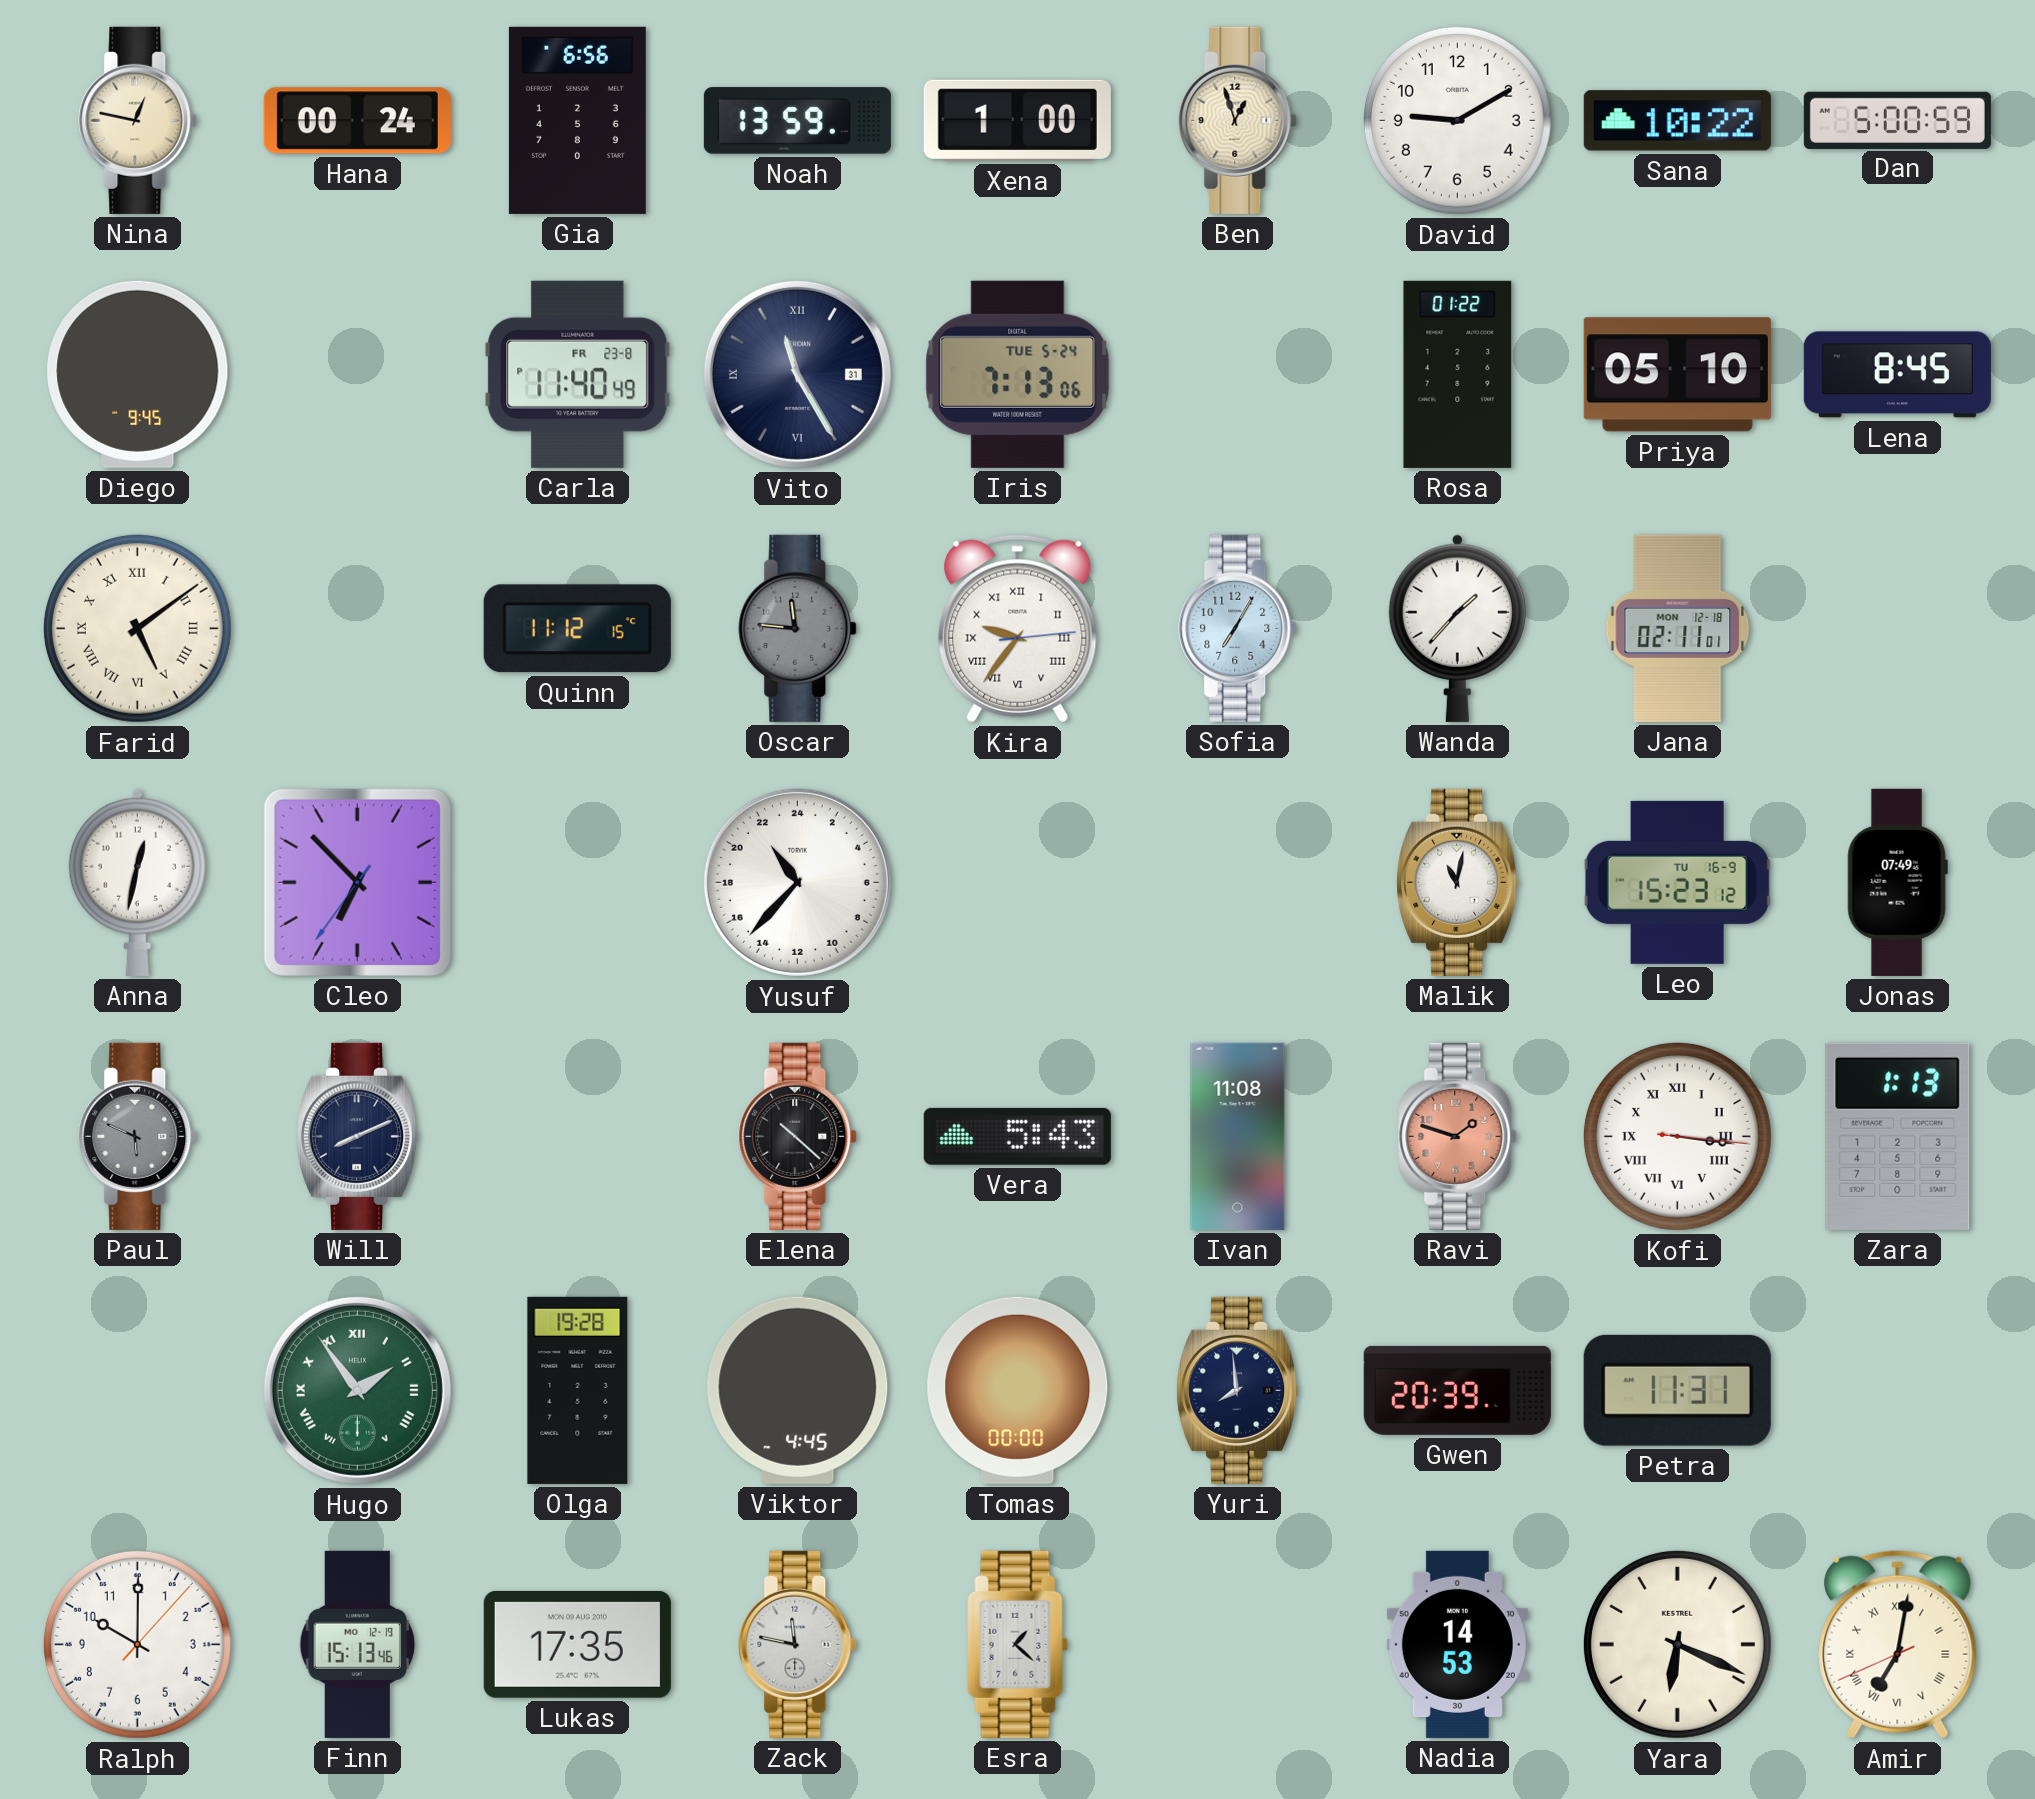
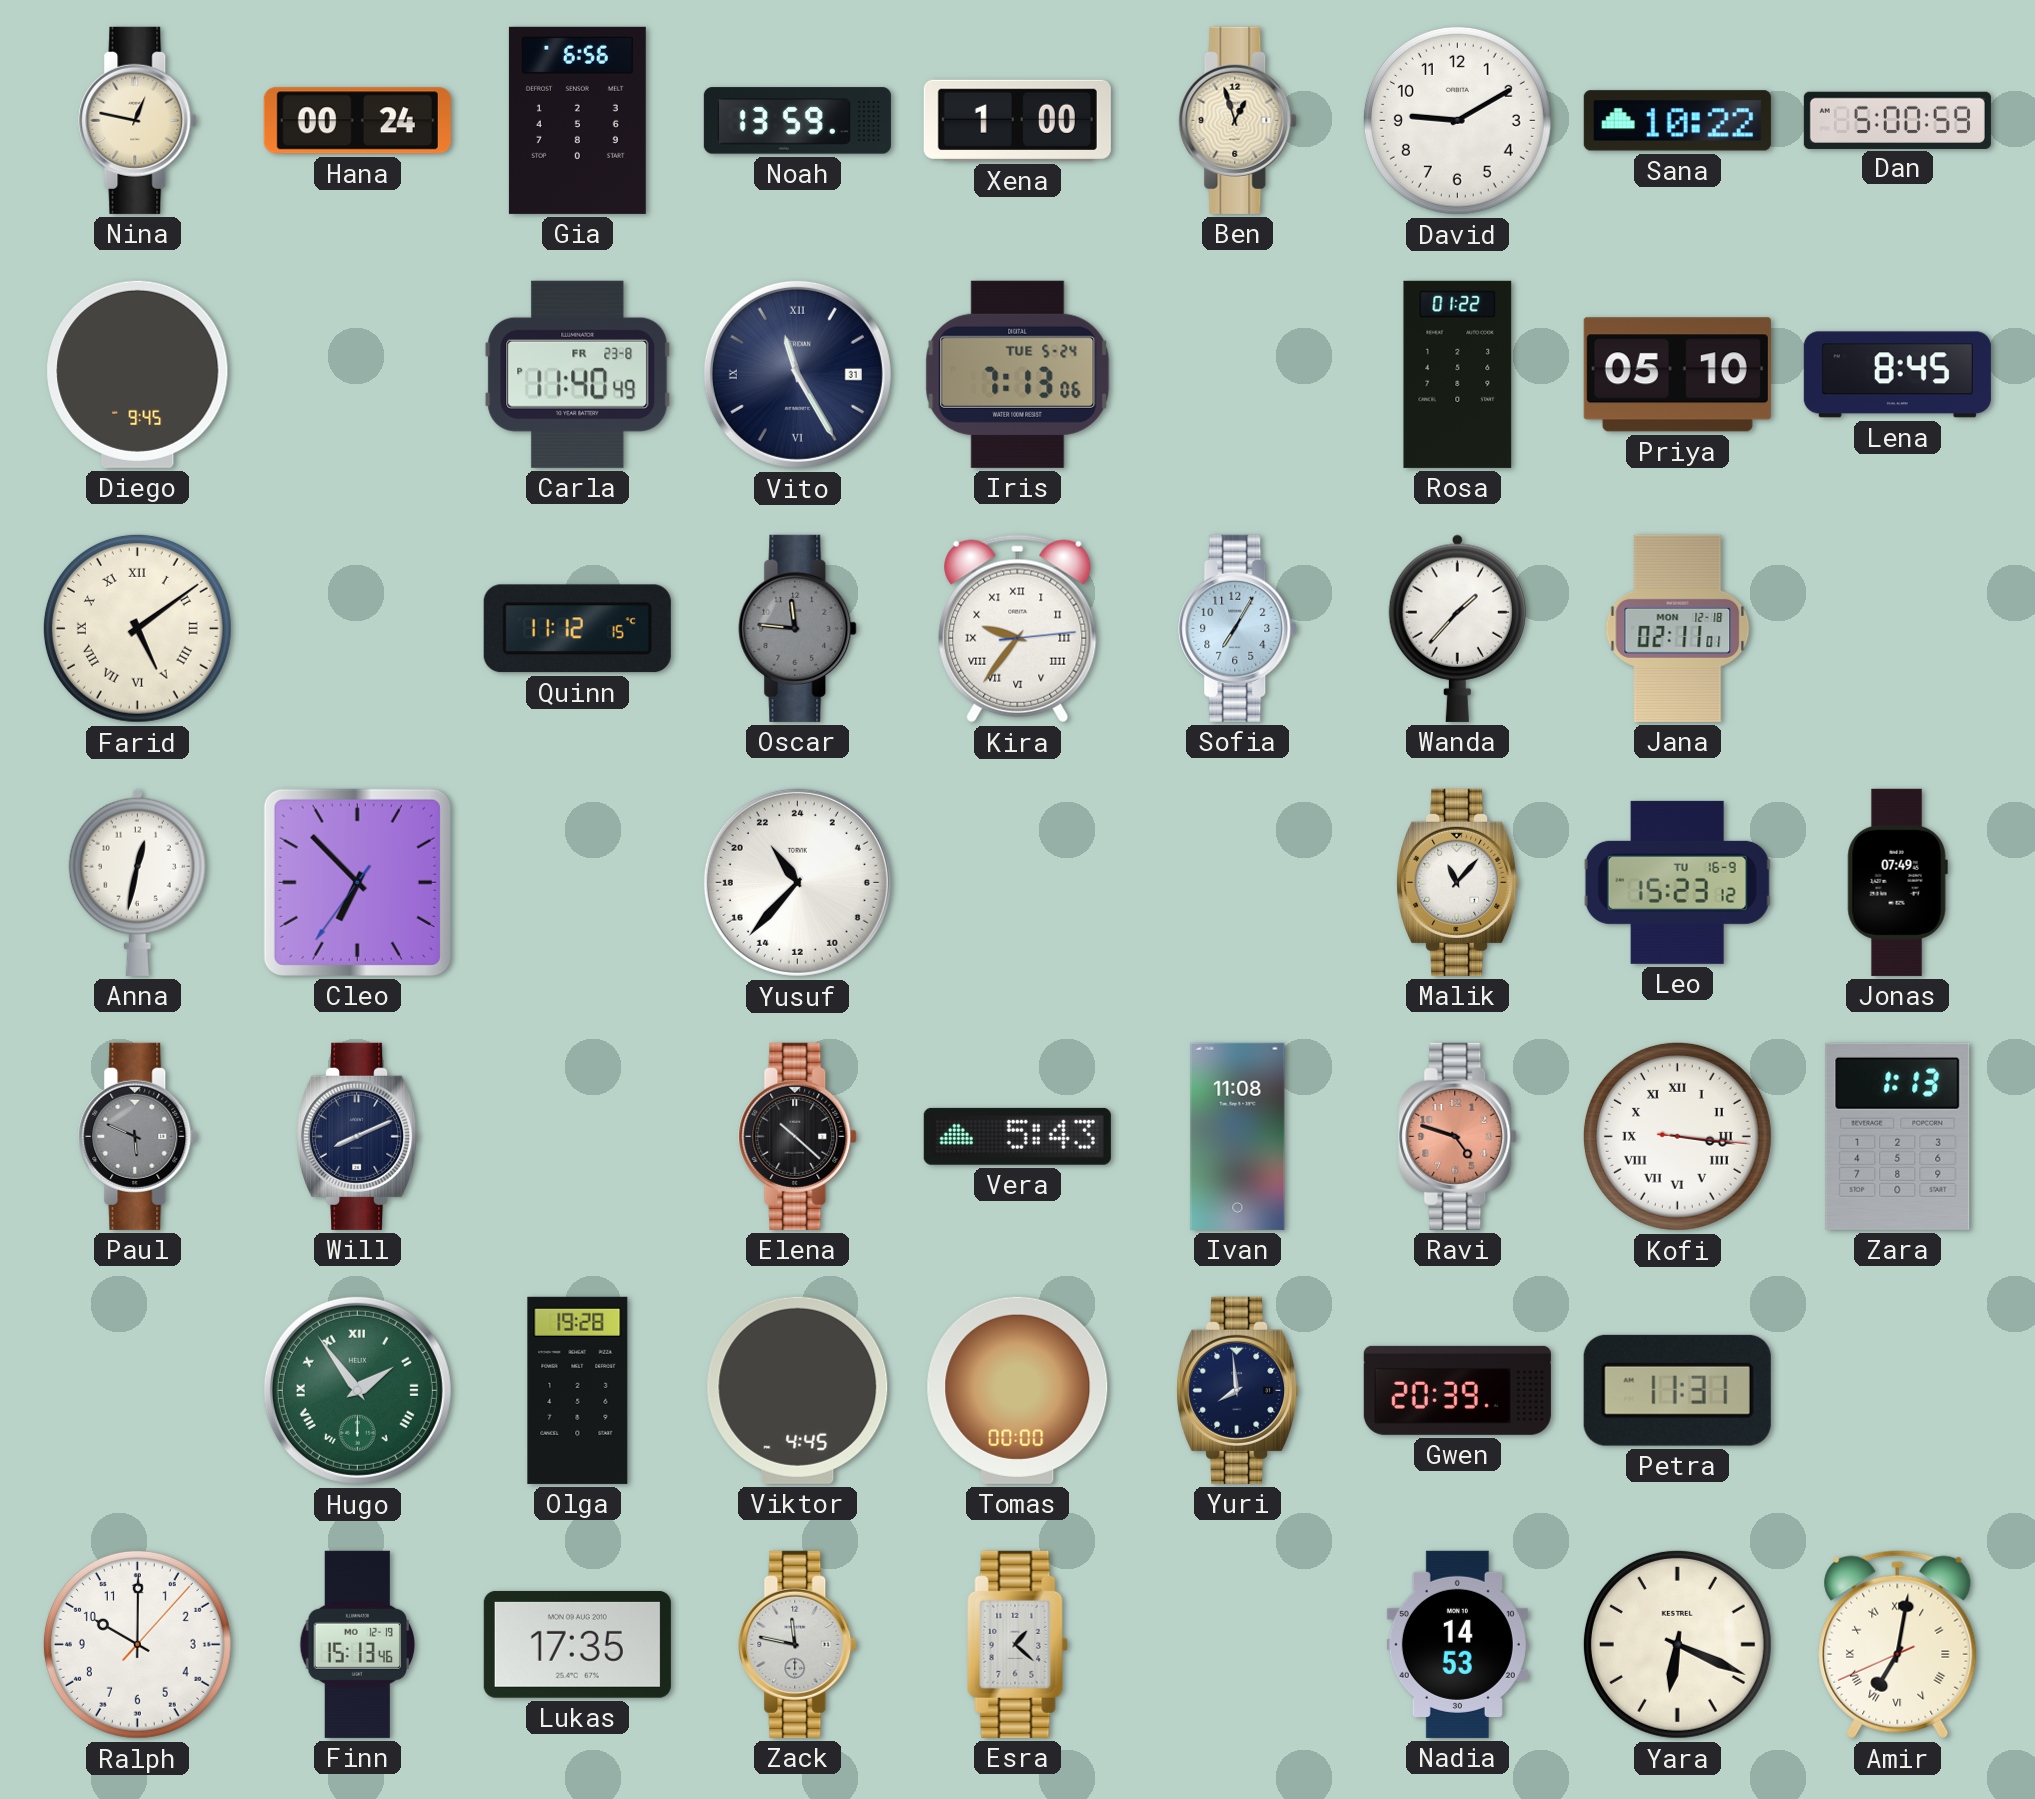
Malik: 11:02 -> 11:07 (1458, 882)
Ravi: 1:48 -> 4:48 (1458, 1136)
